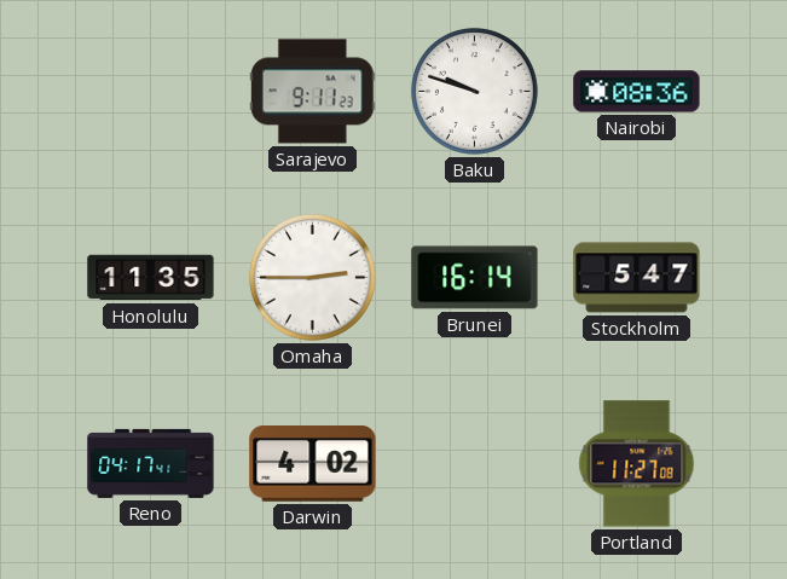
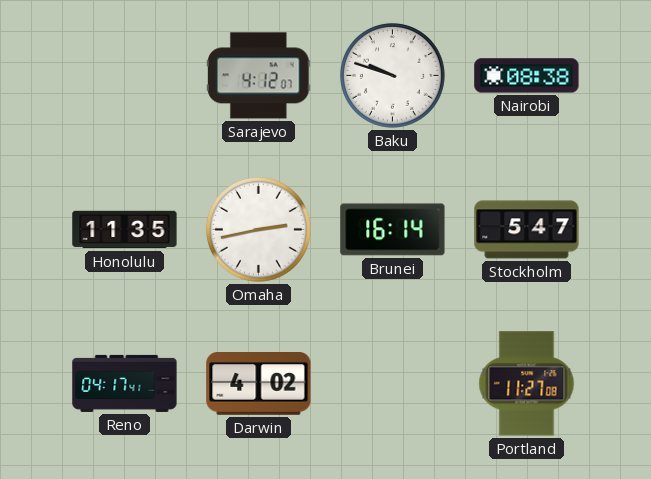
Sarajevo: 9:11 -> 4:12 (259, 76)
Nairobi: 08:36 -> 08:38 (527, 76)
Omaha: 2:45 -> 2:43 (258, 229)
